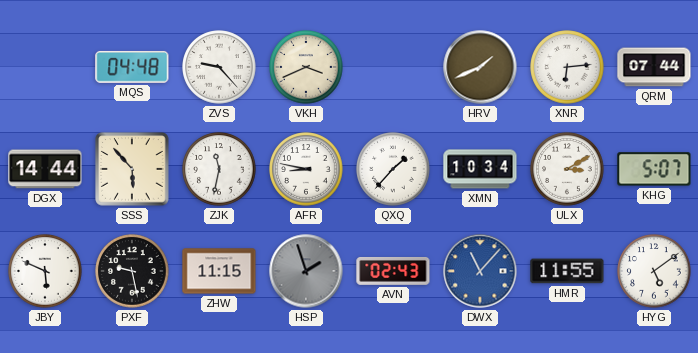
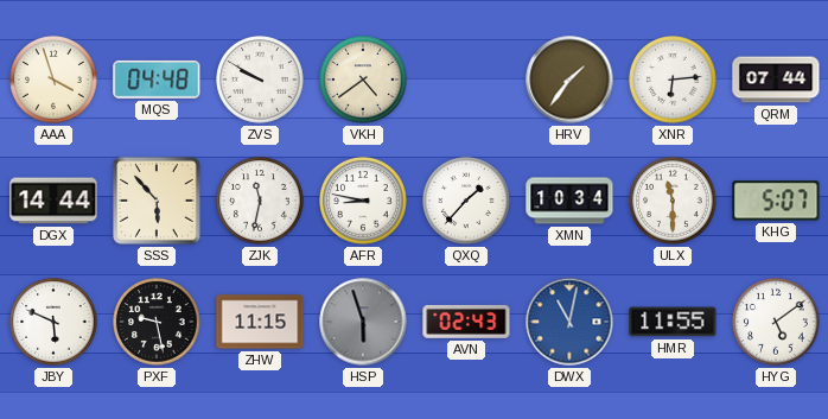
AAA: none -> 3:57 (53, 80)
ZVS: 9:23 -> 9:50 (260, 80)
VKH: 3:41 -> 4:39 (363, 80)
HRV: 1:41 -> 1:36 (569, 80)
ULX: 3:10 -> 11:30 (673, 201)
HSP: 1:57 -> 5:57 (363, 322)
DWX: 11:07 -> 11:02 (569, 322)
